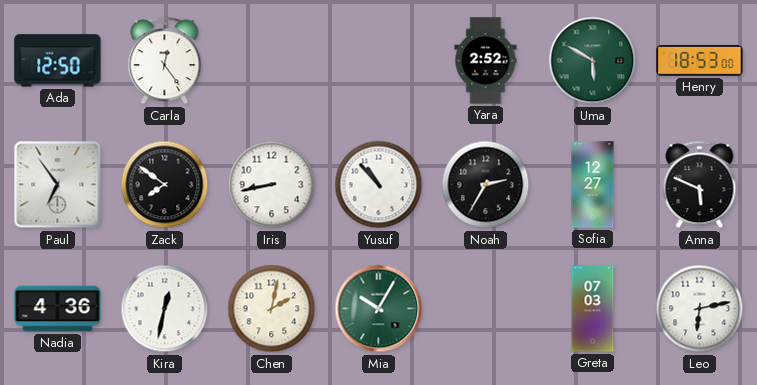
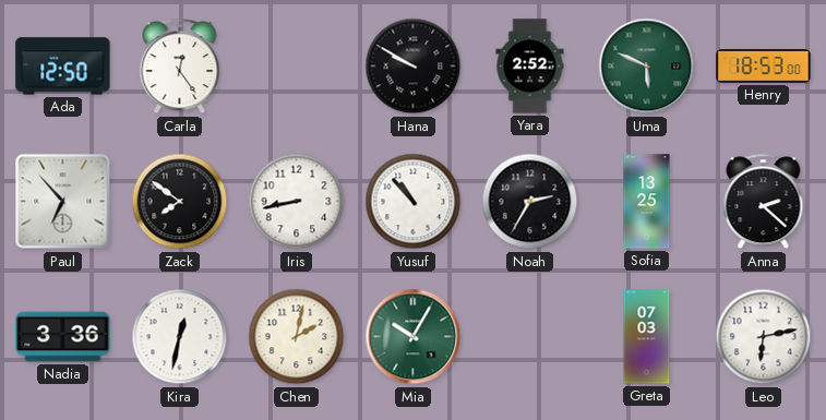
Hana: none -> 9:50 (414, 67)
Uma: 5:50 -> 5:49 (647, 67)
Paul: 6:54 -> 6:53 (63, 202)
Sofia: 12:27 -> 13:25 (647, 202)
Anna: 5:49 -> 2:22 (764, 202)
Nadia: 4:36 -> 3:36 (63, 337)
